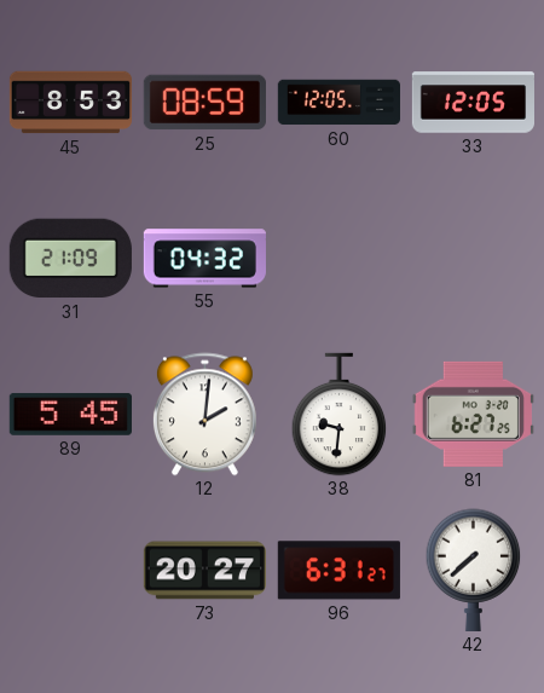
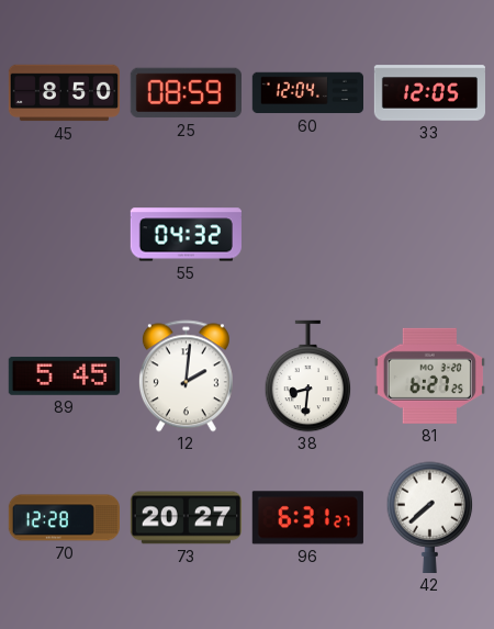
45: 8:53 -> 8:50 (64, 93)
60: 12:05 -> 12:04 (307, 93)
31: 21:09 -> none (70, 259)
38: 9:31 -> 8:31 (308, 377)
70: none -> 12:28 (64, 518)
